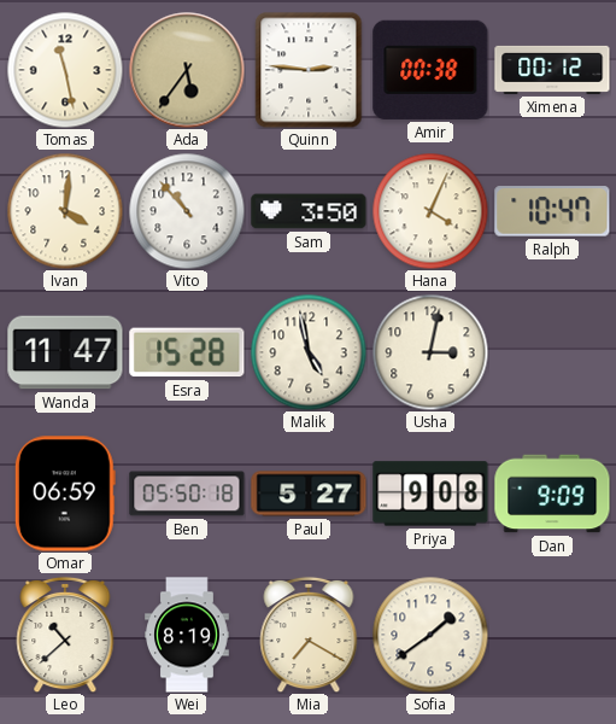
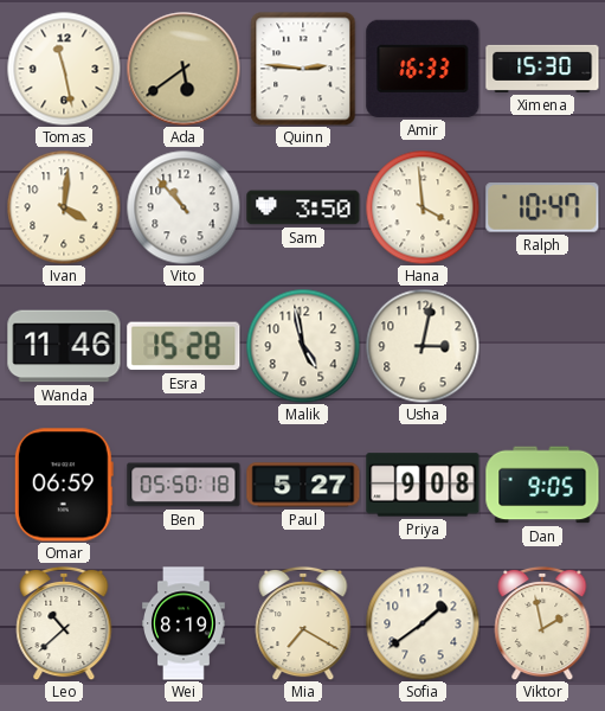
Ada: 5:36 -> 5:39 (184, 69)
Amir: 00:38 -> 16:33 (423, 69)
Ximena: 00:12 -> 15:30 (542, 69)
Hana: 4:04 -> 3:59 (423, 207)
Wanda: 11:47 -> 11:46 (64, 346)
Dan: 9:09 -> 9:05 (542, 485)
Viktor: none -> 1:58 (542, 623)
